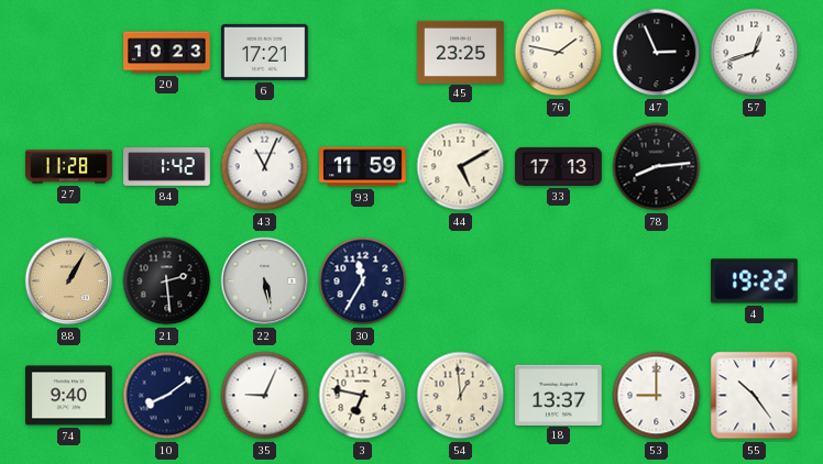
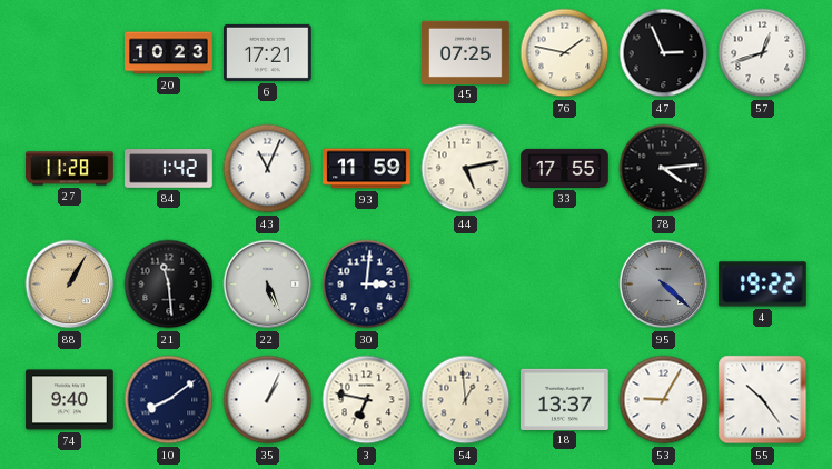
45: 23:25 -> 07:25 (466, 52)
44: 5:10 -> 5:13 (466, 169)
33: 17:13 -> 17:55 (565, 168)
78: 8:14 -> 4:14 (664, 169)
21: 2:29 -> 11:29 (169, 285)
22: 5:28 -> 5:26 (268, 285)
30: 11:35 -> 3:01 (367, 285)
95: none -> 4:22 (664, 285)
35: 9:04 -> 1:04 (268, 400)
53: 9:00 -> 9:05 (664, 400)
